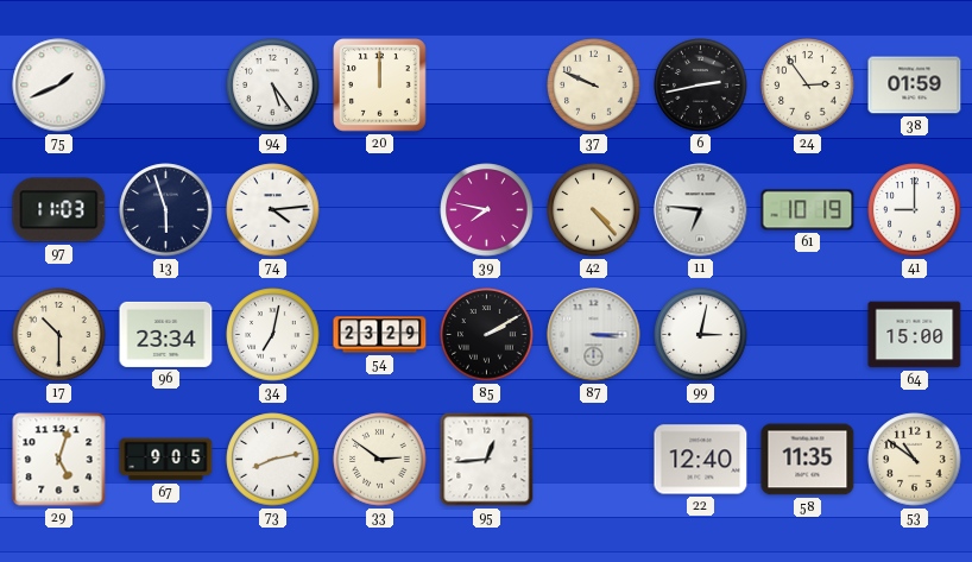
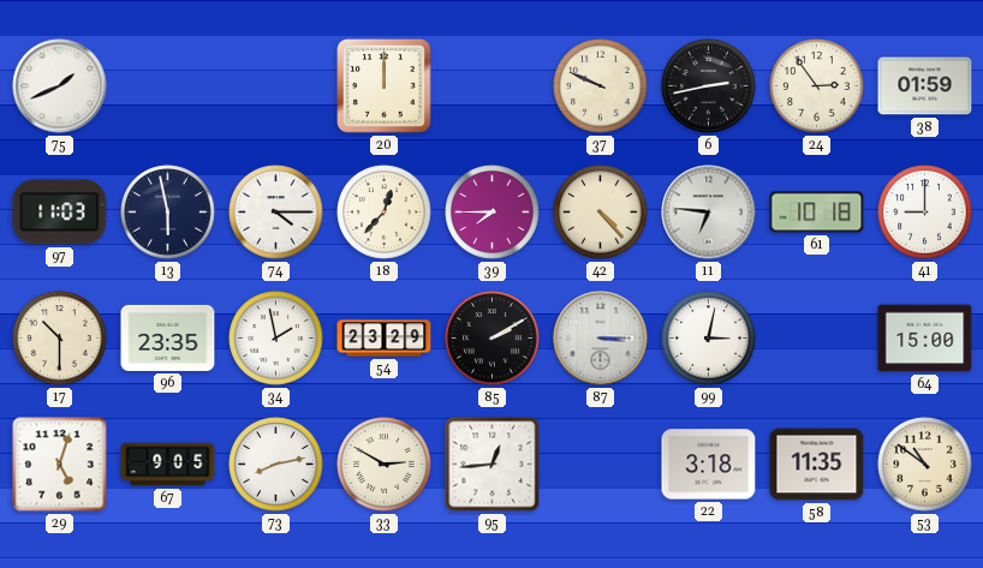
94: 5:24 -> none (273, 86)
13: 5:57 -> 5:58 (168, 213)
74: 4:14 -> 4:15 (276, 213)
18: none -> 12:37 (385, 213)
39: 7:47 -> 7:45 (493, 213)
61: 10:19 -> 10:18 (817, 213)
96: 23:34 -> 23:35 (168, 337)
34: 7:02 -> 1:58 (276, 339)
33: 2:51 -> 2:50 (385, 465)
22: 12:40 -> 3:18 (709, 465)
